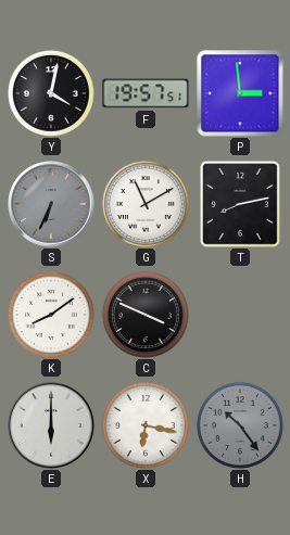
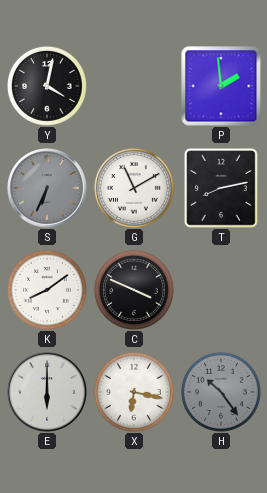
F: 19:57 -> none (146, 93)
P: 2:59 -> 1:59 (221, 86)
